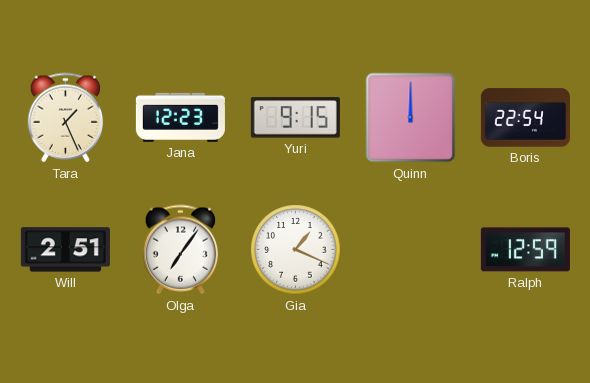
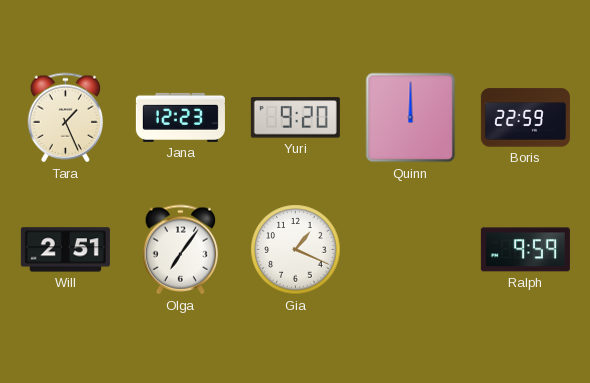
Yuri: 9:15 -> 9:20 (295, 118)
Boris: 22:54 -> 22:59 (525, 118)
Ralph: 12:59 -> 9:59 (525, 250)
